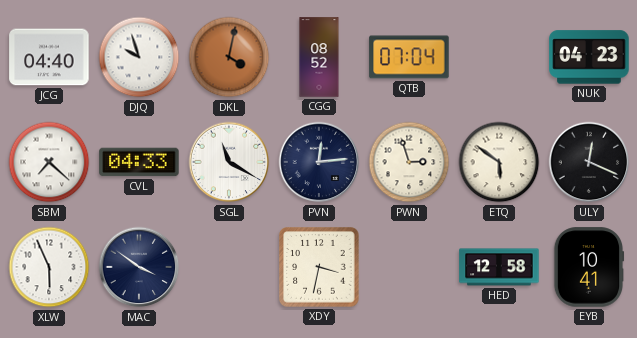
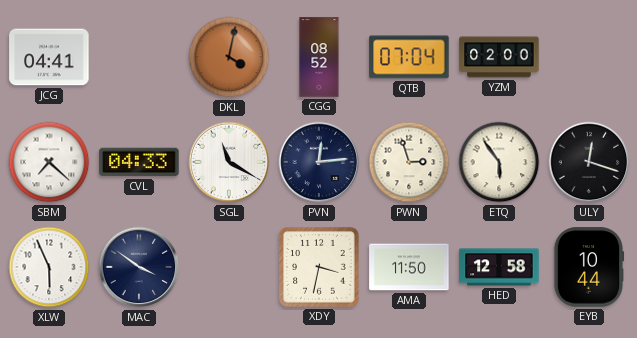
JCG: 04:40 -> 04:41 (49, 57)
DJQ: 9:57 -> none (139, 57)
YZM: none -> 02:00 (499, 57)
NUK: 04:23 -> none (589, 57)
ETQ: 5:51 -> 5:54 (499, 162)
ULY: 12:19 -> 12:18 (589, 162)
AMA: none -> 11:50 (409, 267)
EYB: 10:41 -> 10:44 (589, 267)
